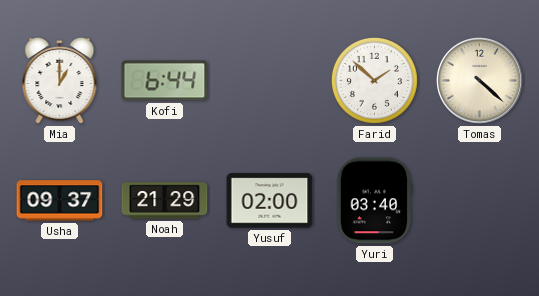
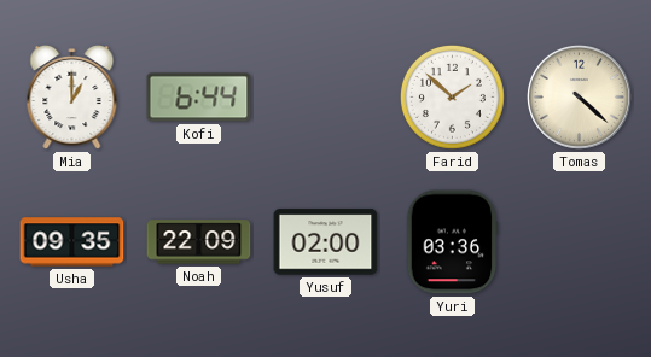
Usha: 09:37 -> 09:35 (72, 242)
Noah: 21:29 -> 22:09 (199, 242)
Yuri: 03:40 -> 03:36 (453, 242)
